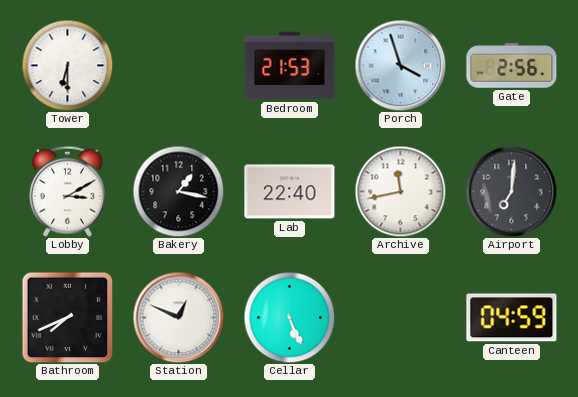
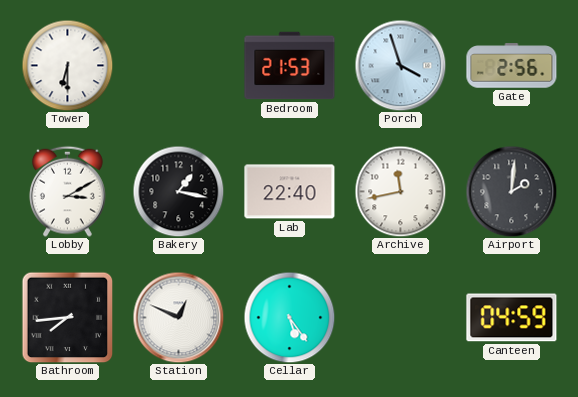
Airport: 7:01 -> 2:01 (511, 191)
Bathroom: 7:41 -> 7:44 (67, 317)
Cellar: 5:26 -> 5:24 (289, 317)
